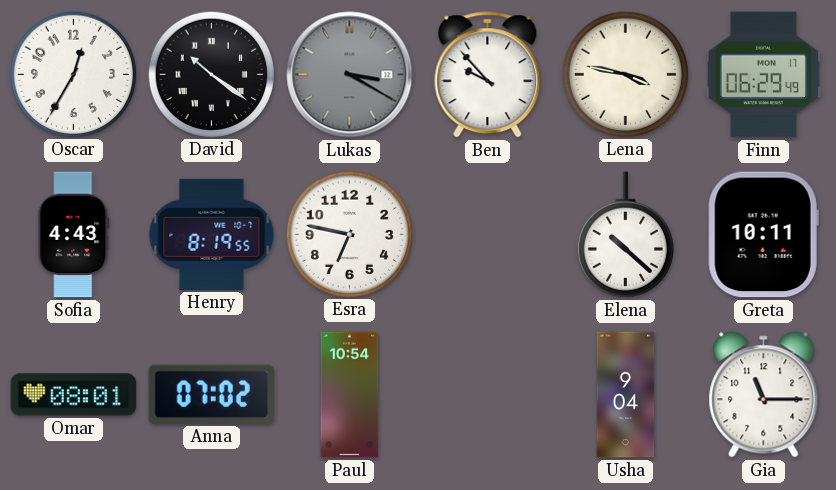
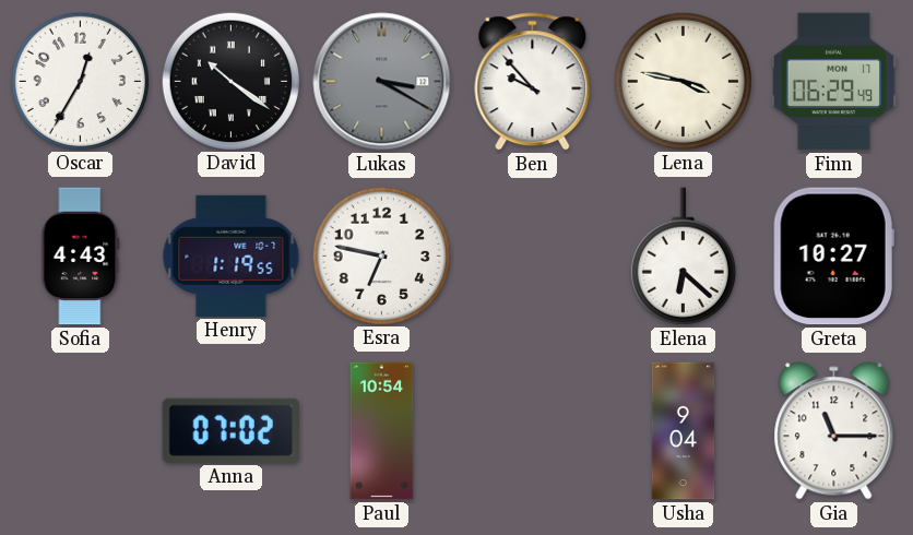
Henry: 8:19 -> 1:19 (232, 255)
Elena: 10:22 -> 6:22 (683, 257)
Greta: 10:11 -> 10:27 (833, 257)
Omar: 08:01 -> none (74, 395)
